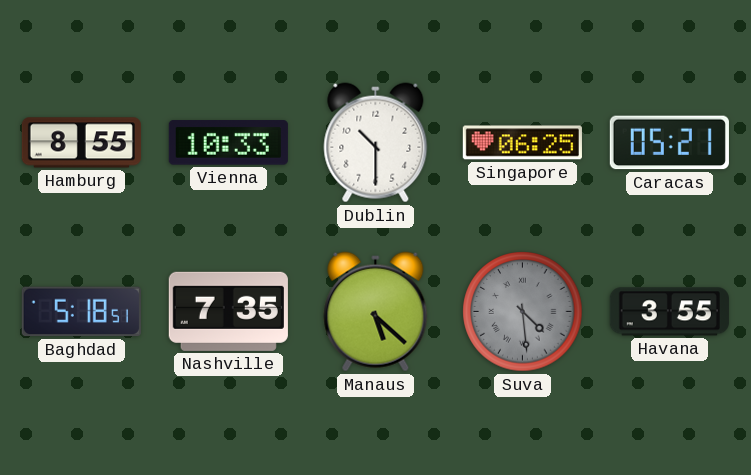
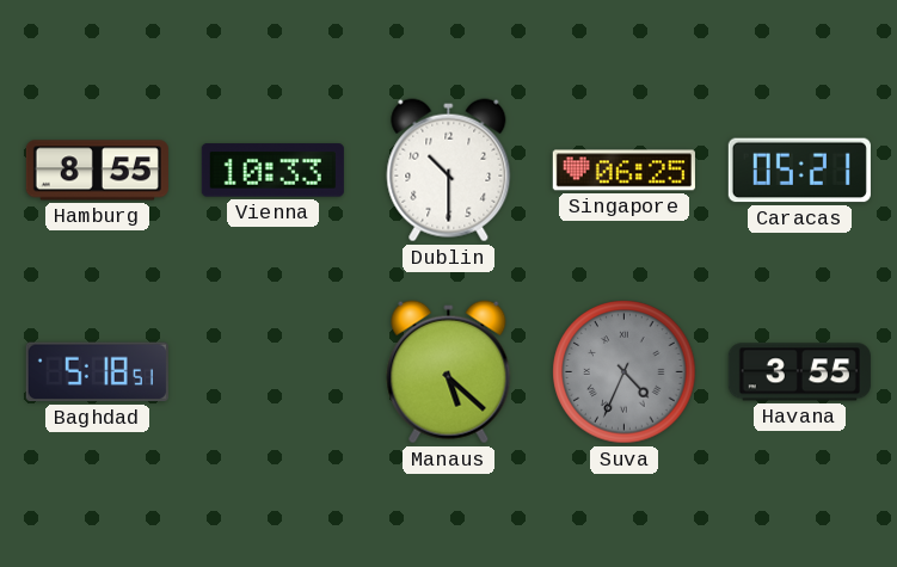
Nashville: 7:35 -> none (228, 311)
Suva: 4:29 -> 4:34 (625, 372)
